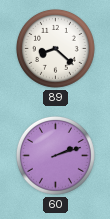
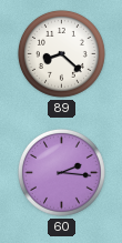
60: 2:12 -> 2:16 (61, 172)
